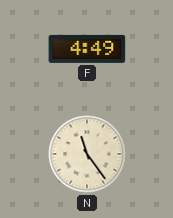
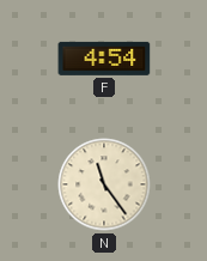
F: 4:49 -> 4:54 (104, 59)
